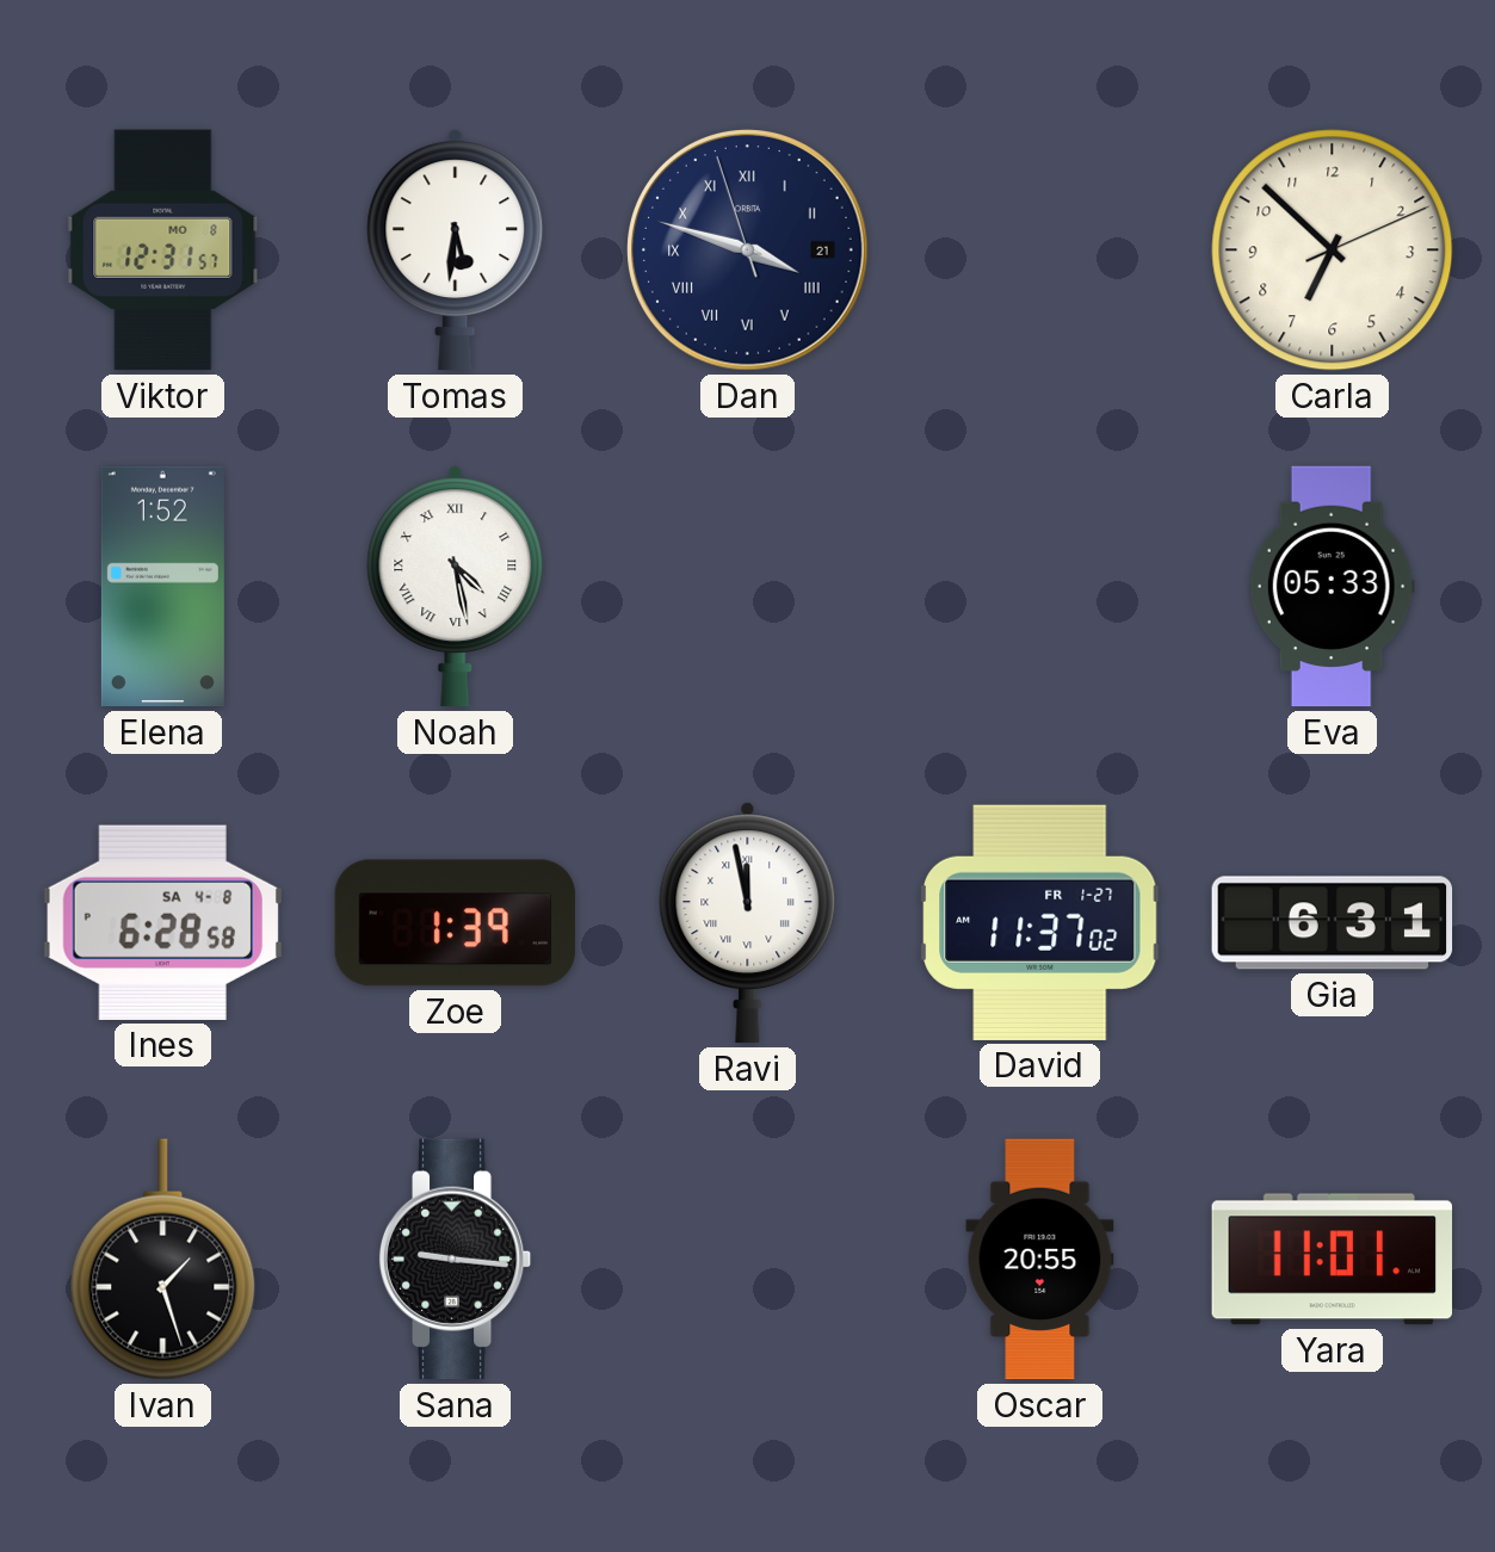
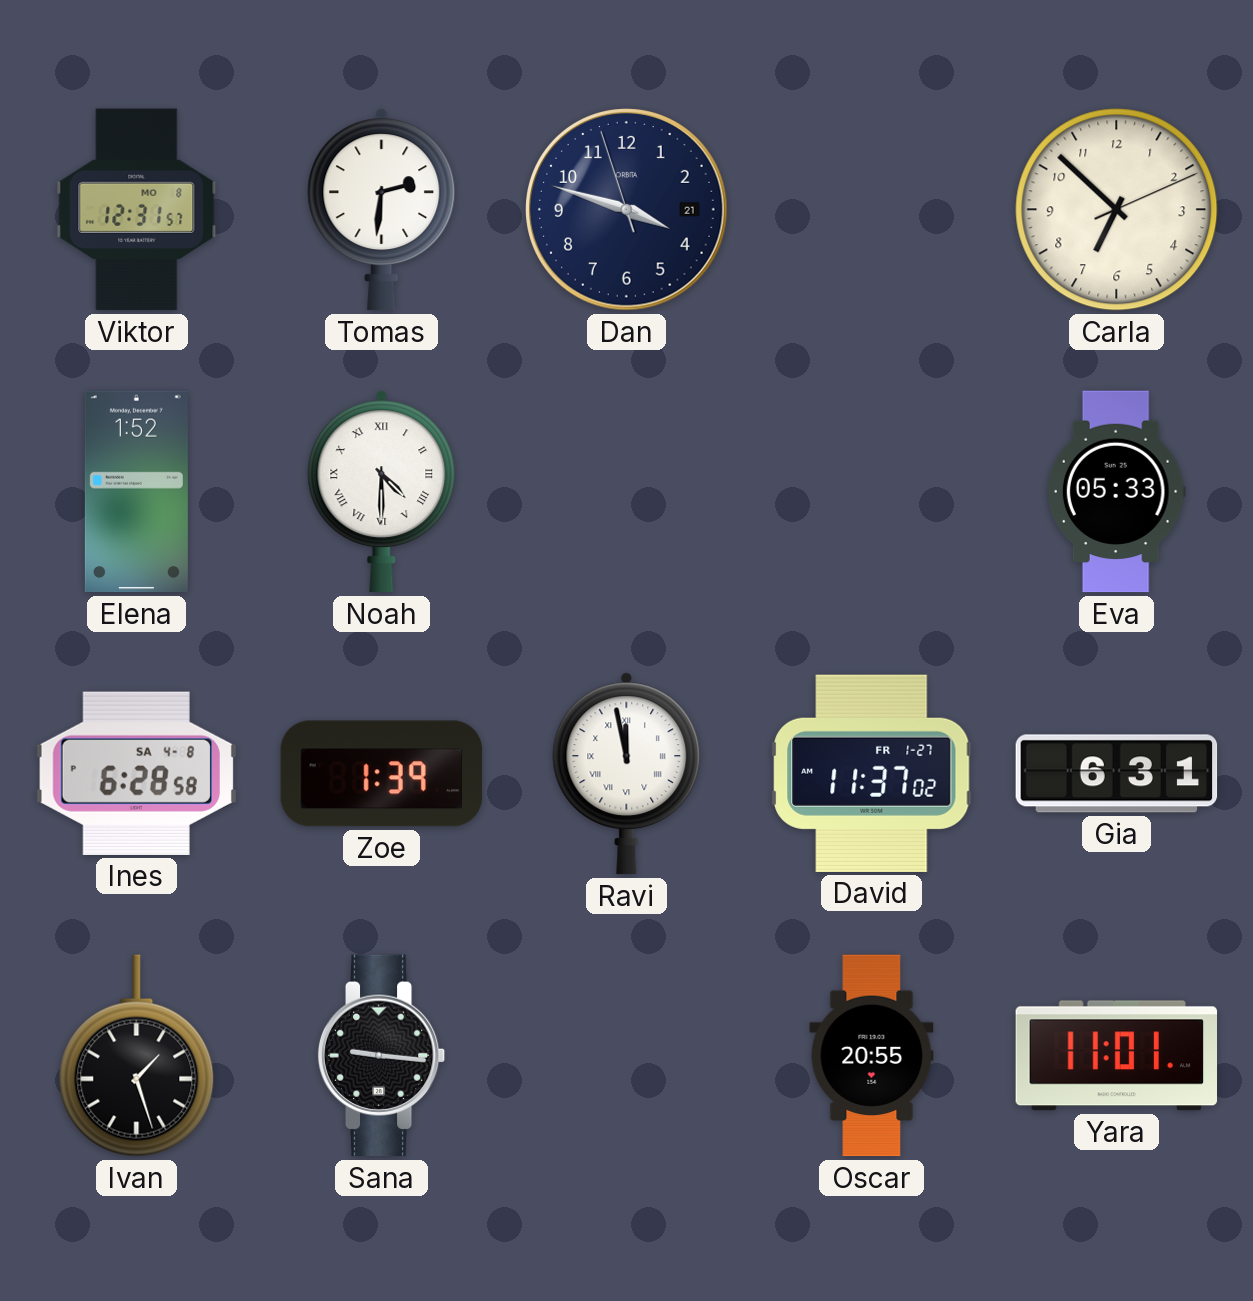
Tomas: 5:31 -> 2:31 (382, 210)
Dan numerals: Roman -> Arabic (627, 210)
Noah: 4:28 -> 4:30 (382, 492)
